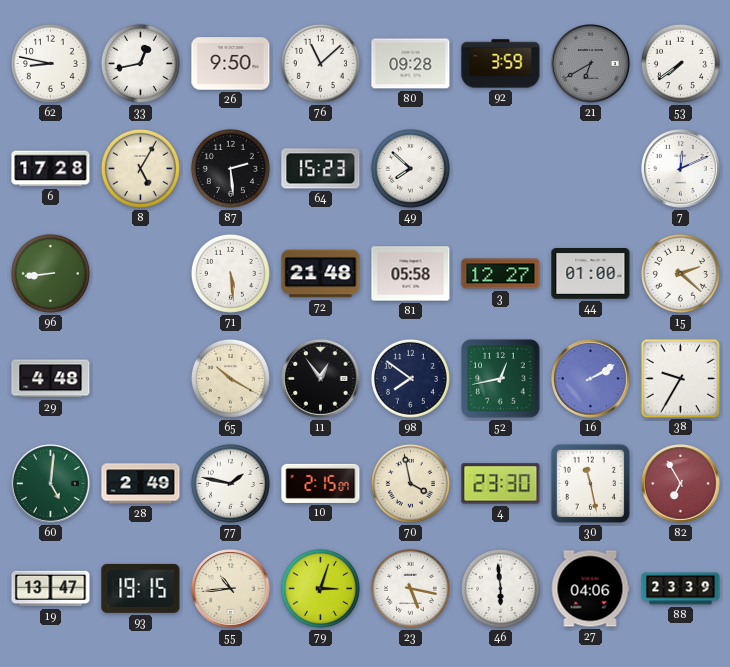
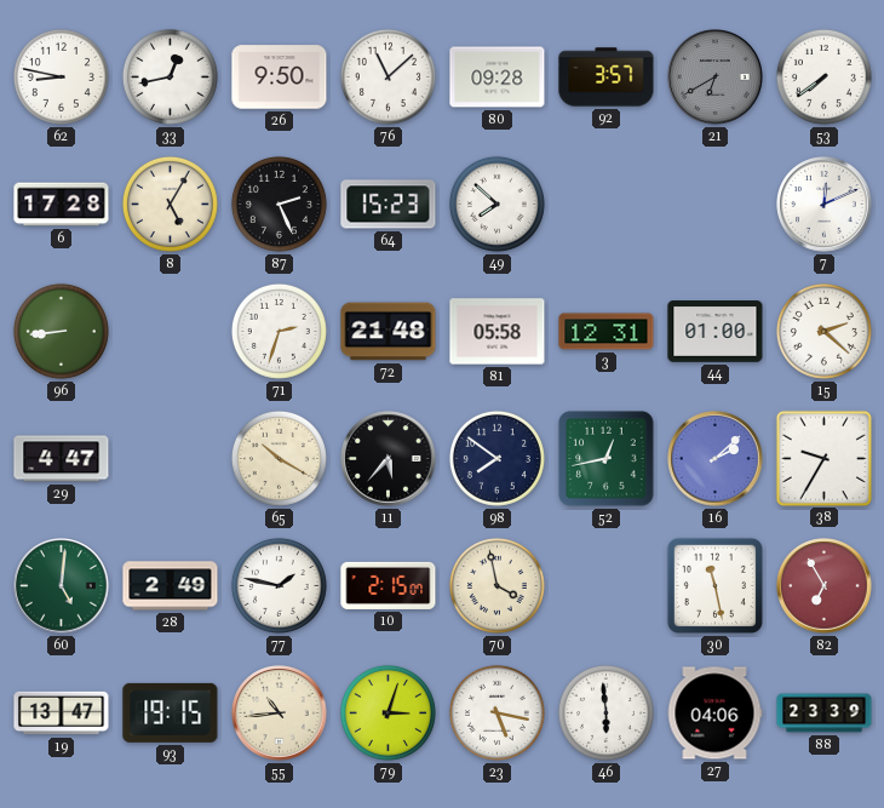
92: 3:59 -> 3:57 (607, 78)
87: 2:29 -> 2:26 (279, 204)
71: 5:29 -> 2:33 (279, 331)
3: 12:27 -> 12:31 (607, 332)
29: 4:48 -> 4:47 (62, 459)
11: 12:54 -> 5:37 (389, 459)
16: 2:10 -> 2:08 (716, 459)
4: 23:30 -> none (501, 484)
